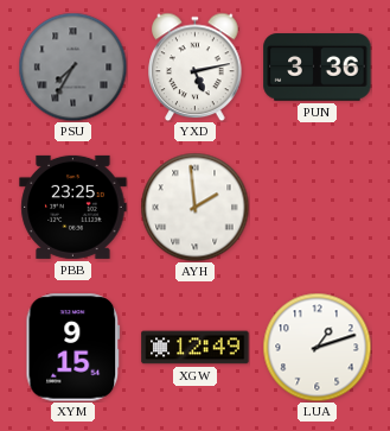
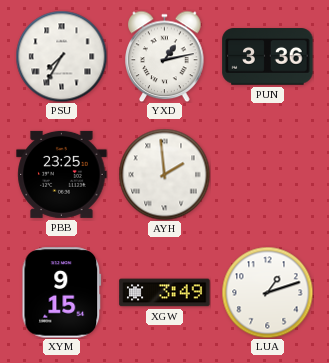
PSU dial: grey -> white (61, 56)
YXD: 5:13 -> 1:13 (165, 56)
XGW: 12:49 -> 3:49 (165, 293)
